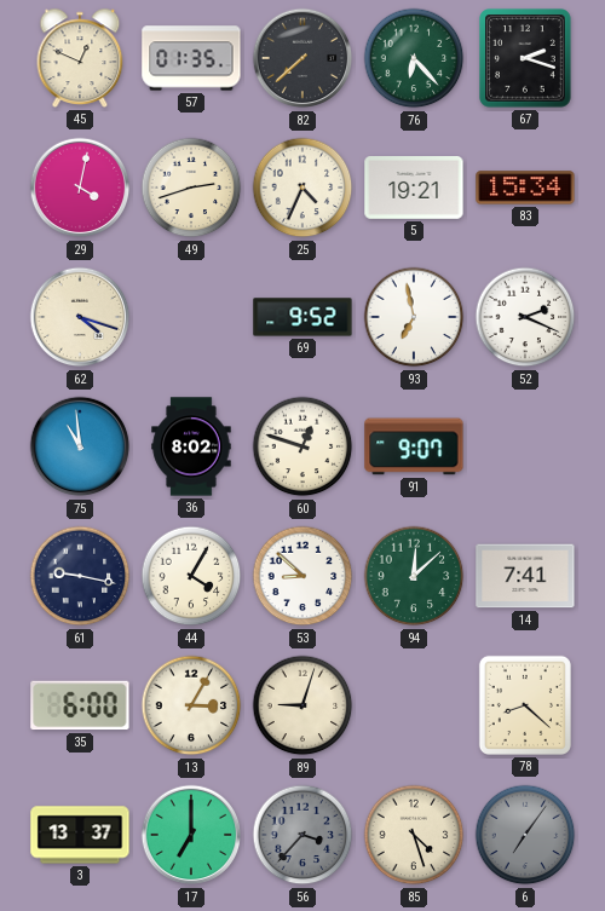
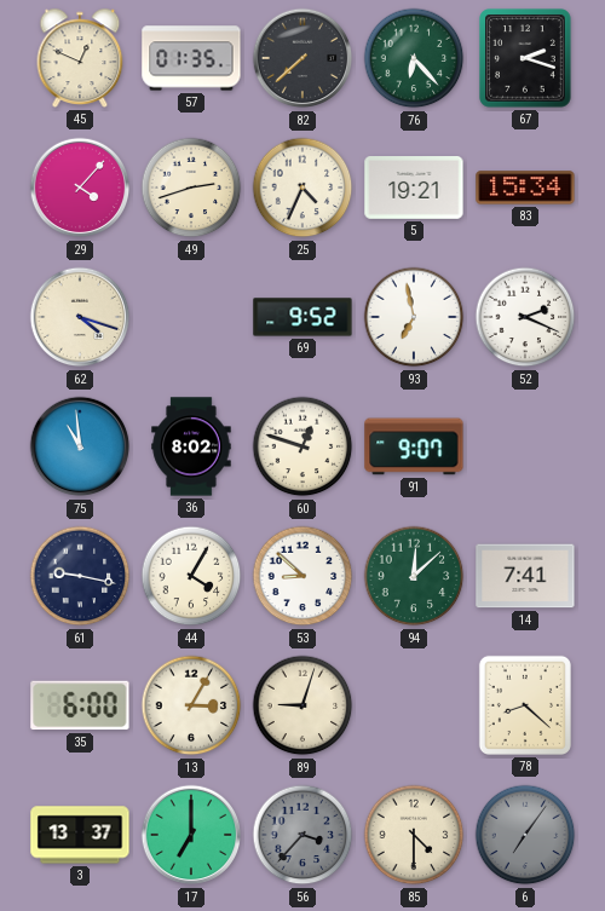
29: 4:02 -> 4:07 (80, 188)
85: 4:27 -> 4:30 (414, 835)
